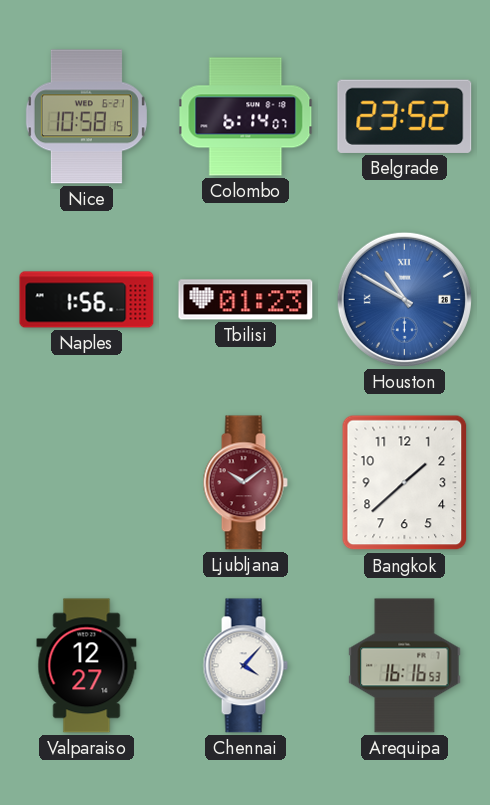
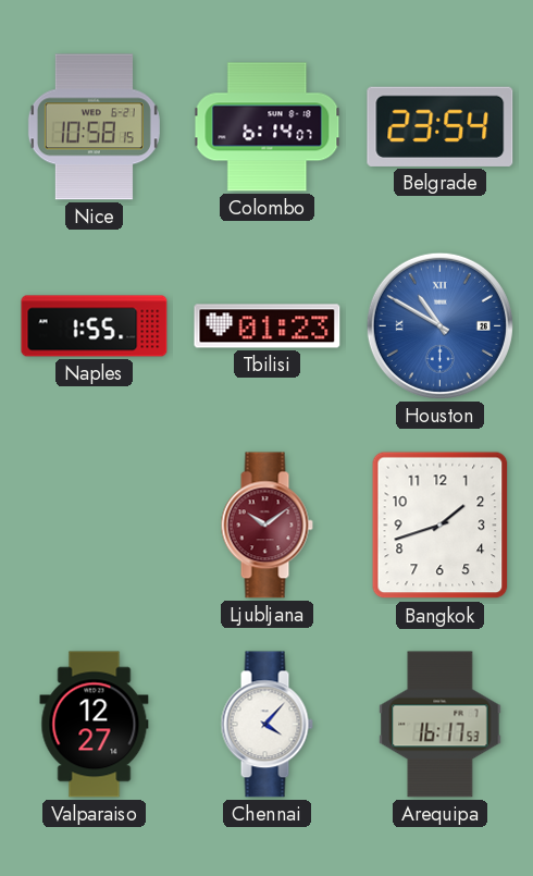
Belgrade: 23:52 -> 23:54 (441, 126)
Naples: 1:56 -> 1:55 (95, 326)
Bangkok: 1:38 -> 1:42 (441, 526)
Arequipa: 16:16 -> 16:17 (441, 725)
